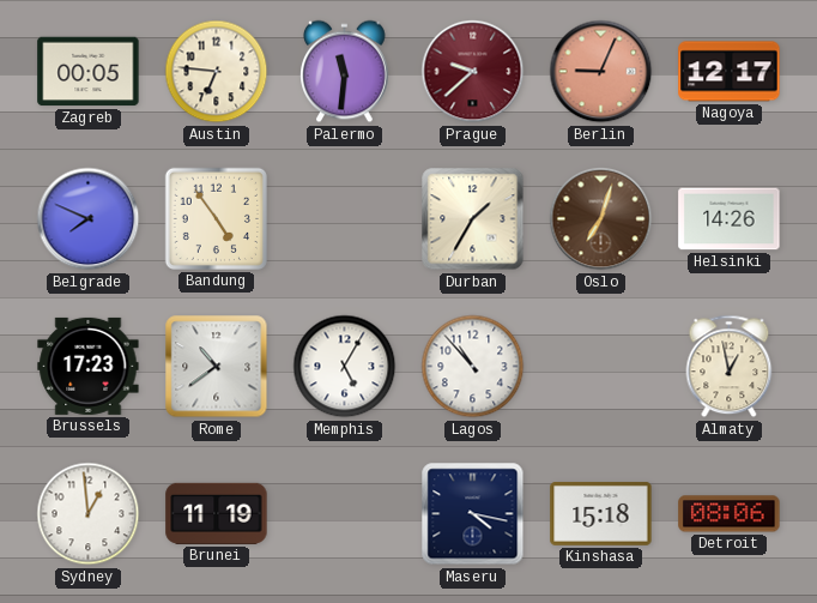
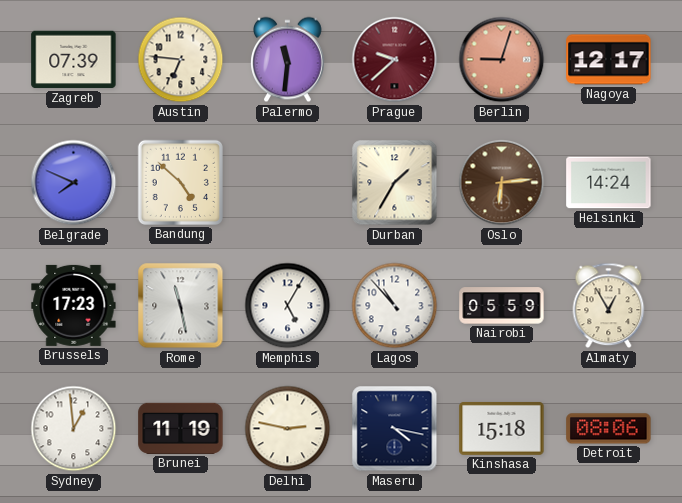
Zagreb: 00:05 -> 07:39 (74, 60)
Berlin: 9:04 -> 9:03 (502, 60)
Bandung: 4:54 -> 4:52 (180, 182)
Oslo: 7:03 -> 6:14 (502, 183)
Helsinki: 14:26 -> 14:24 (609, 183)
Rome: 10:39 -> 11:28 (181, 306)
Nairobi: none -> 05:59 (502, 306)
Almaty: 12:58 -> 12:55 (609, 306)
Delhi: none -> 2:47 (288, 429)
